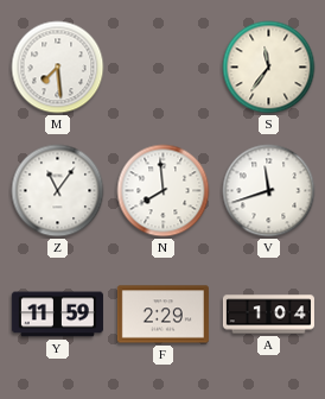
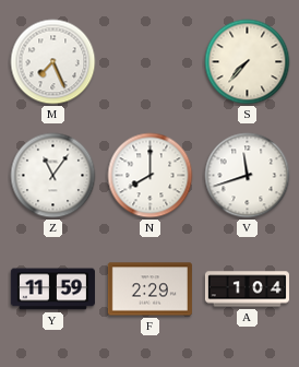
M: 7:29 -> 7:26 (53, 62)
S: 11:36 -> 7:37 (248, 62)
N: 7:59 -> 8:00 (151, 176)
